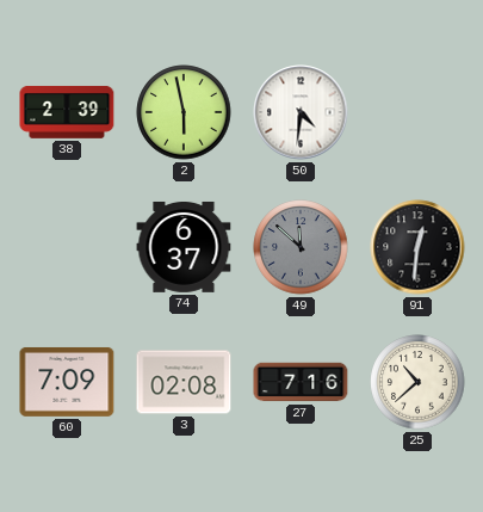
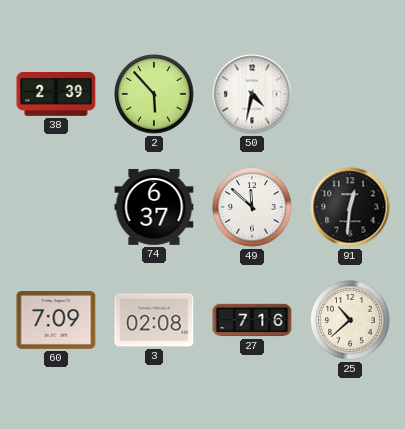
2: 5:58 -> 5:53 (154, 94)
50: 4:31 -> 4:32 (252, 94)
49 dial: grey -> white (252, 207)
